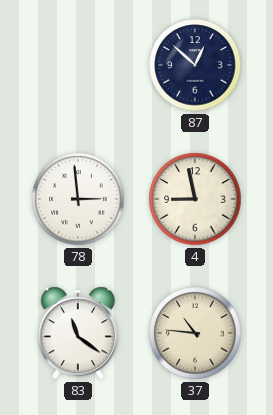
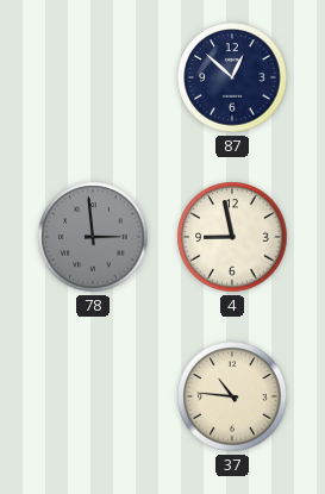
78 dial: white -> grey (93, 237)
83: 11:21 -> none (78, 333)
